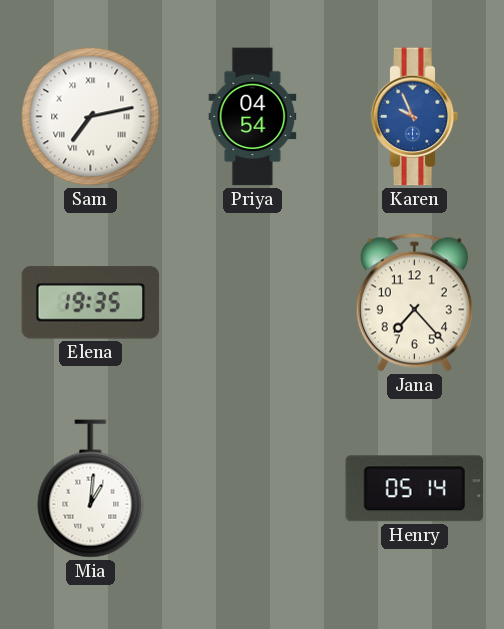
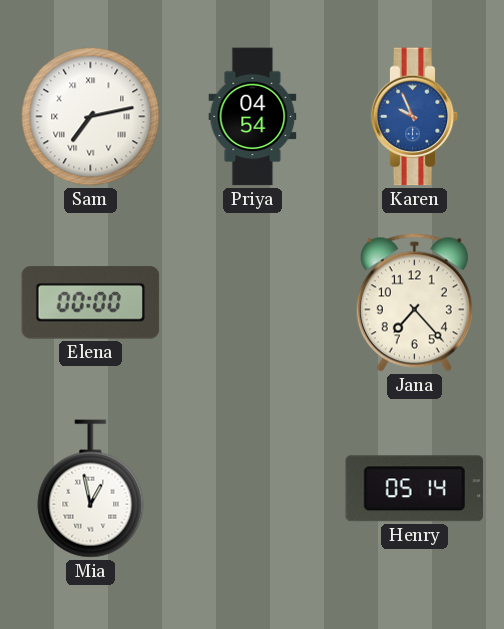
Elena: 19:35 -> 00:00 (91, 303)
Mia: 1:01 -> 12:58 (91, 489)
